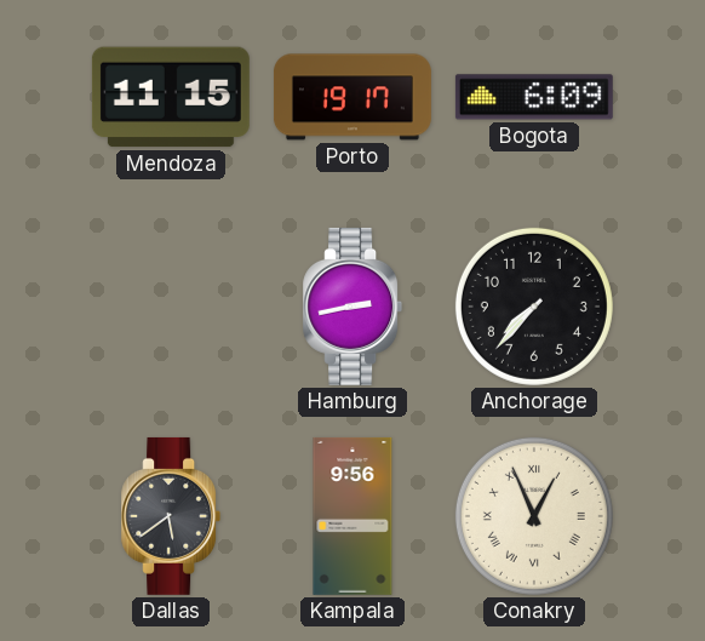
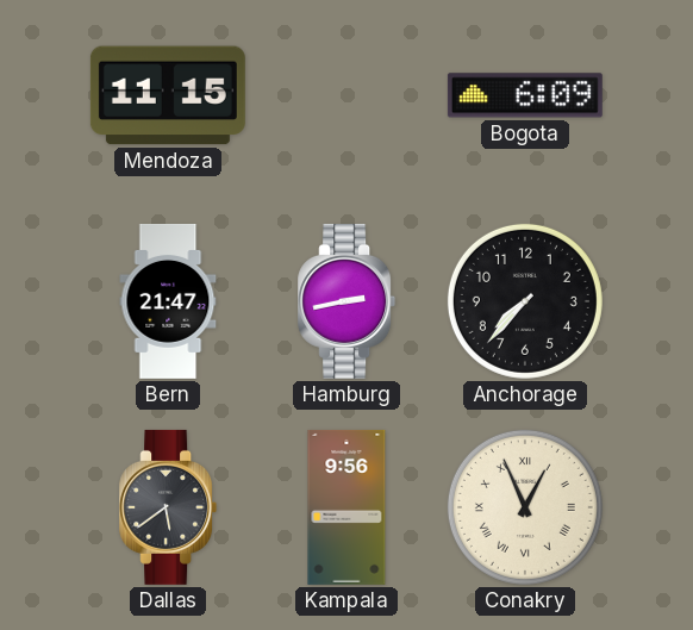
Porto: 19:17 -> none (352, 97)
Bern: none -> 21:47 (168, 301)
